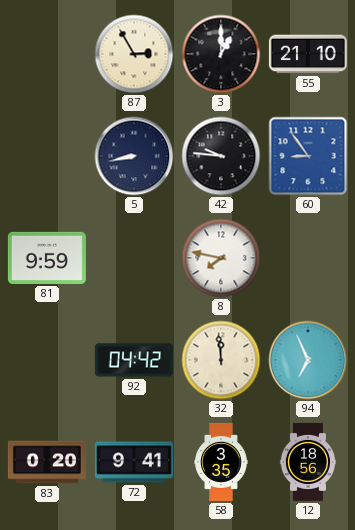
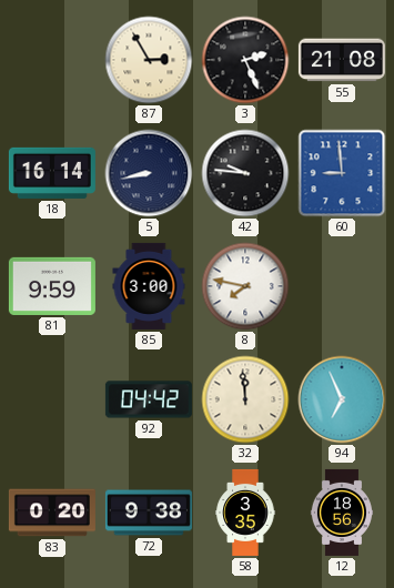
3: 1:00 -> 2:26 (245, 60)
55: 21:10 -> 21:08 (342, 60)
18: none -> 16:14 (52, 173)
60: 8:54 -> 8:59 (342, 173)
85: none -> 3:00 (149, 286)
72: 9:41 -> 9:38 (149, 513)
